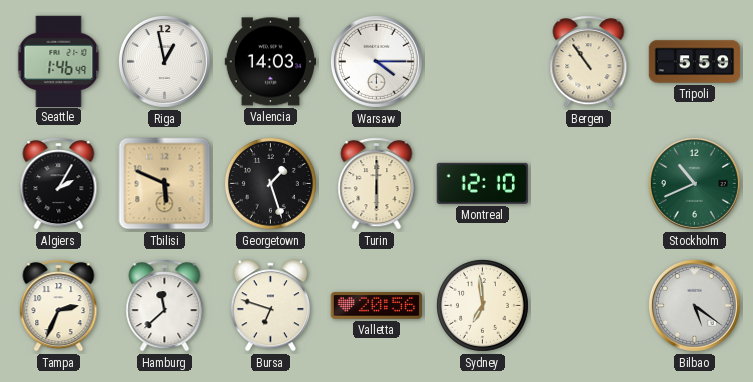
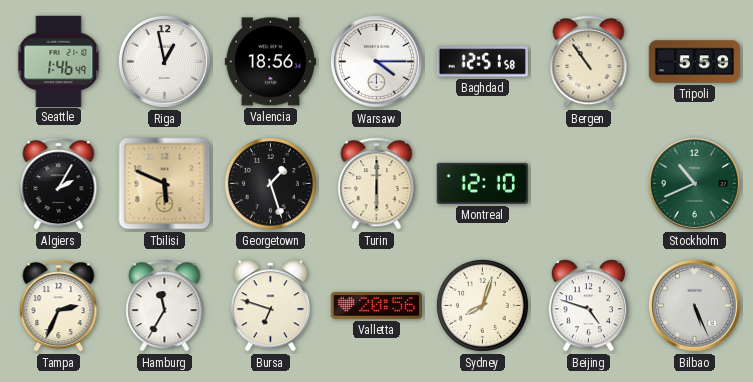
Valencia: 14:03 -> 18:56 (270, 62)
Baghdad: none -> 12:51 (482, 62)
Hamburg: 11:38 -> 11:35 (165, 306)
Sydney: 6:59 -> 8:03 (482, 305)
Beijing: none -> 4:48 (589, 306)
Bilbao: 5:21 -> 5:26 (694, 305)
